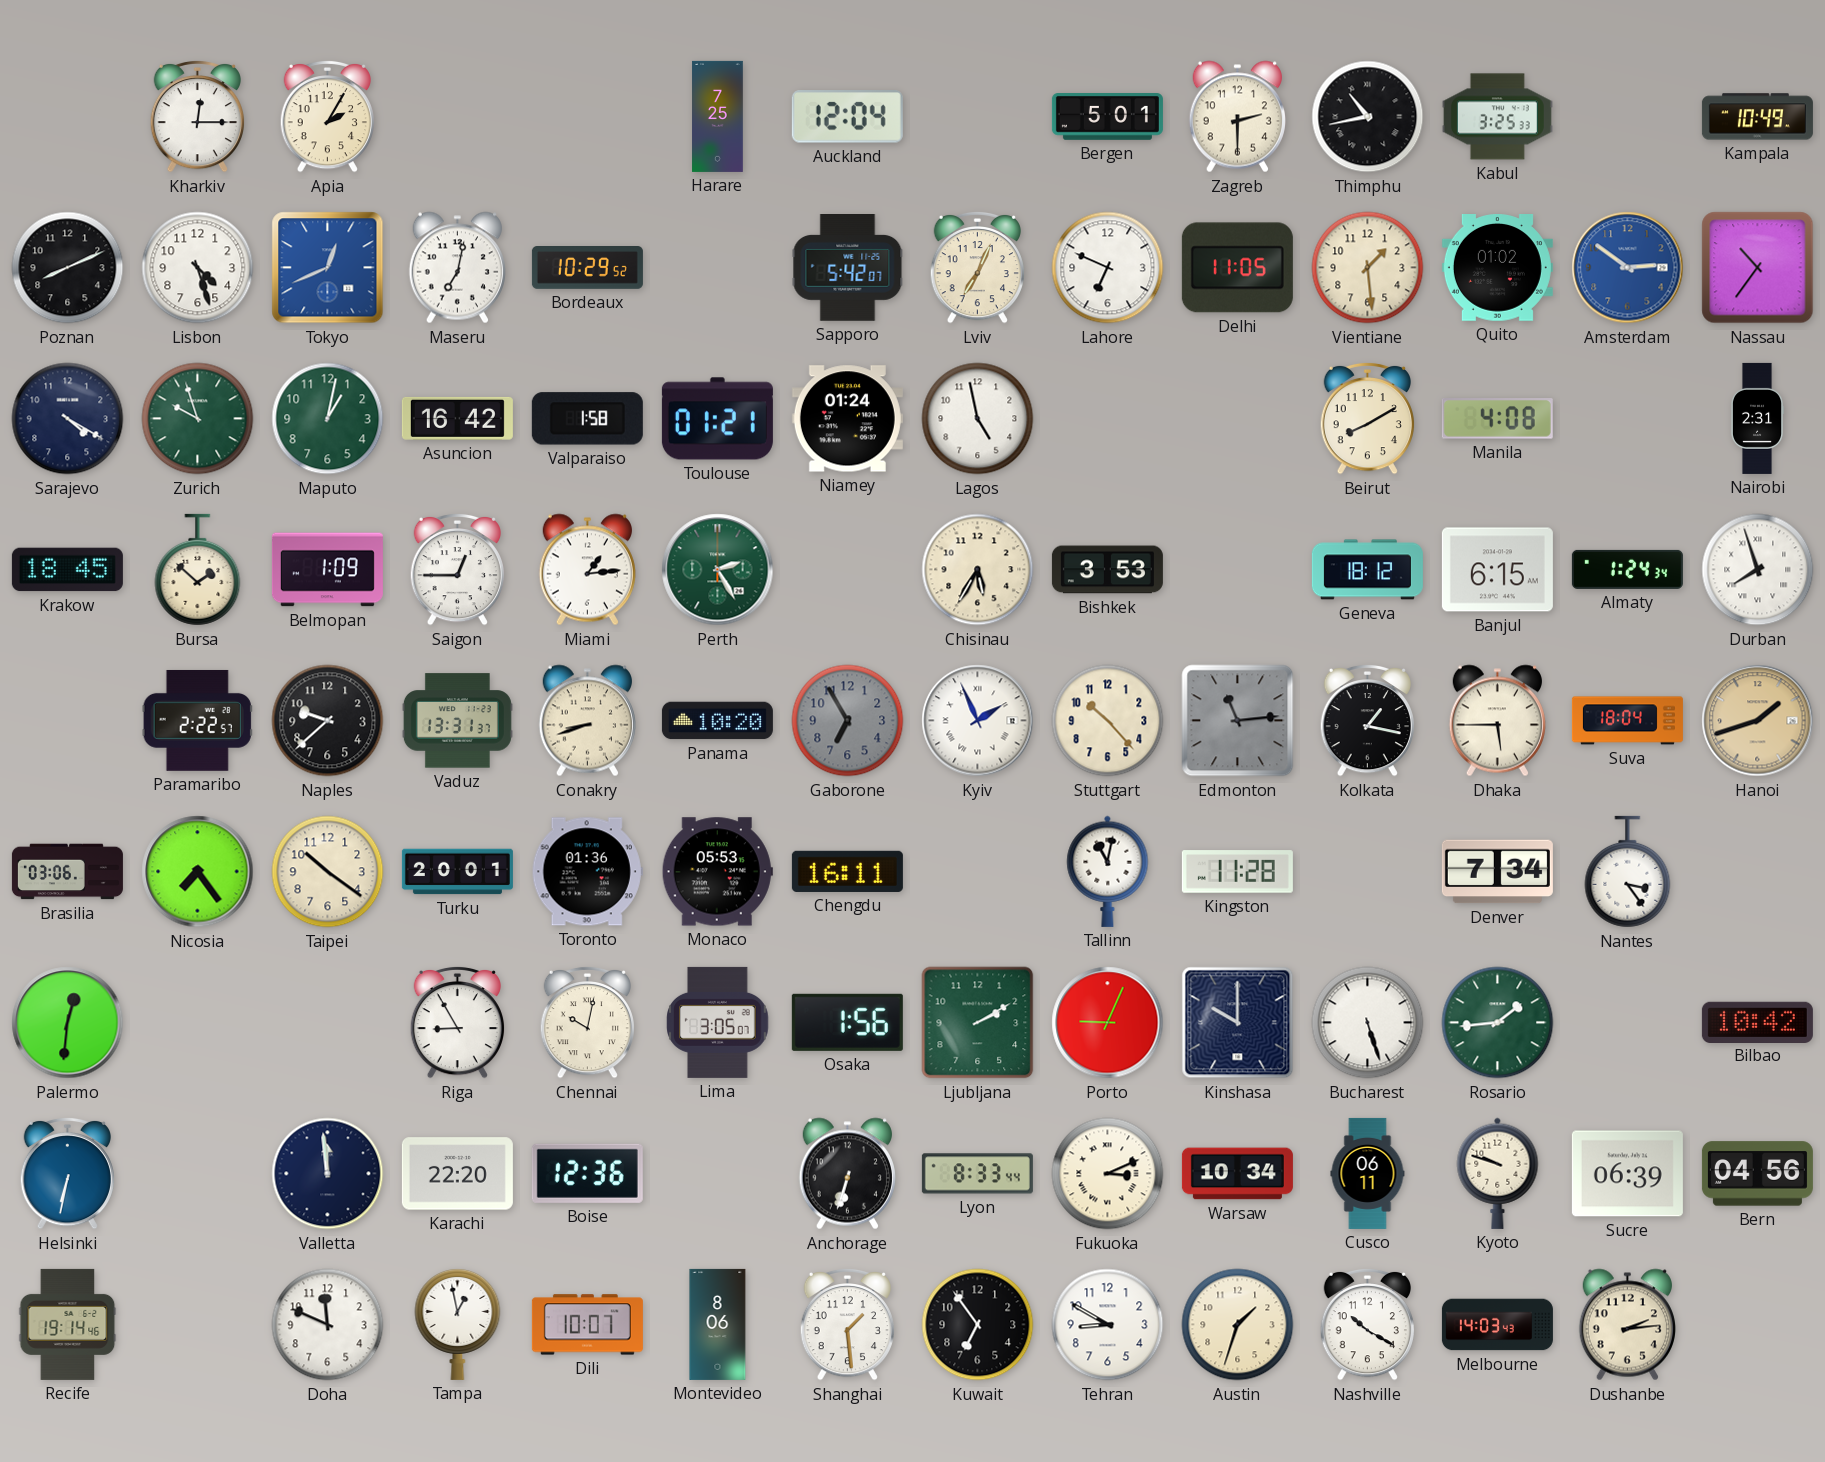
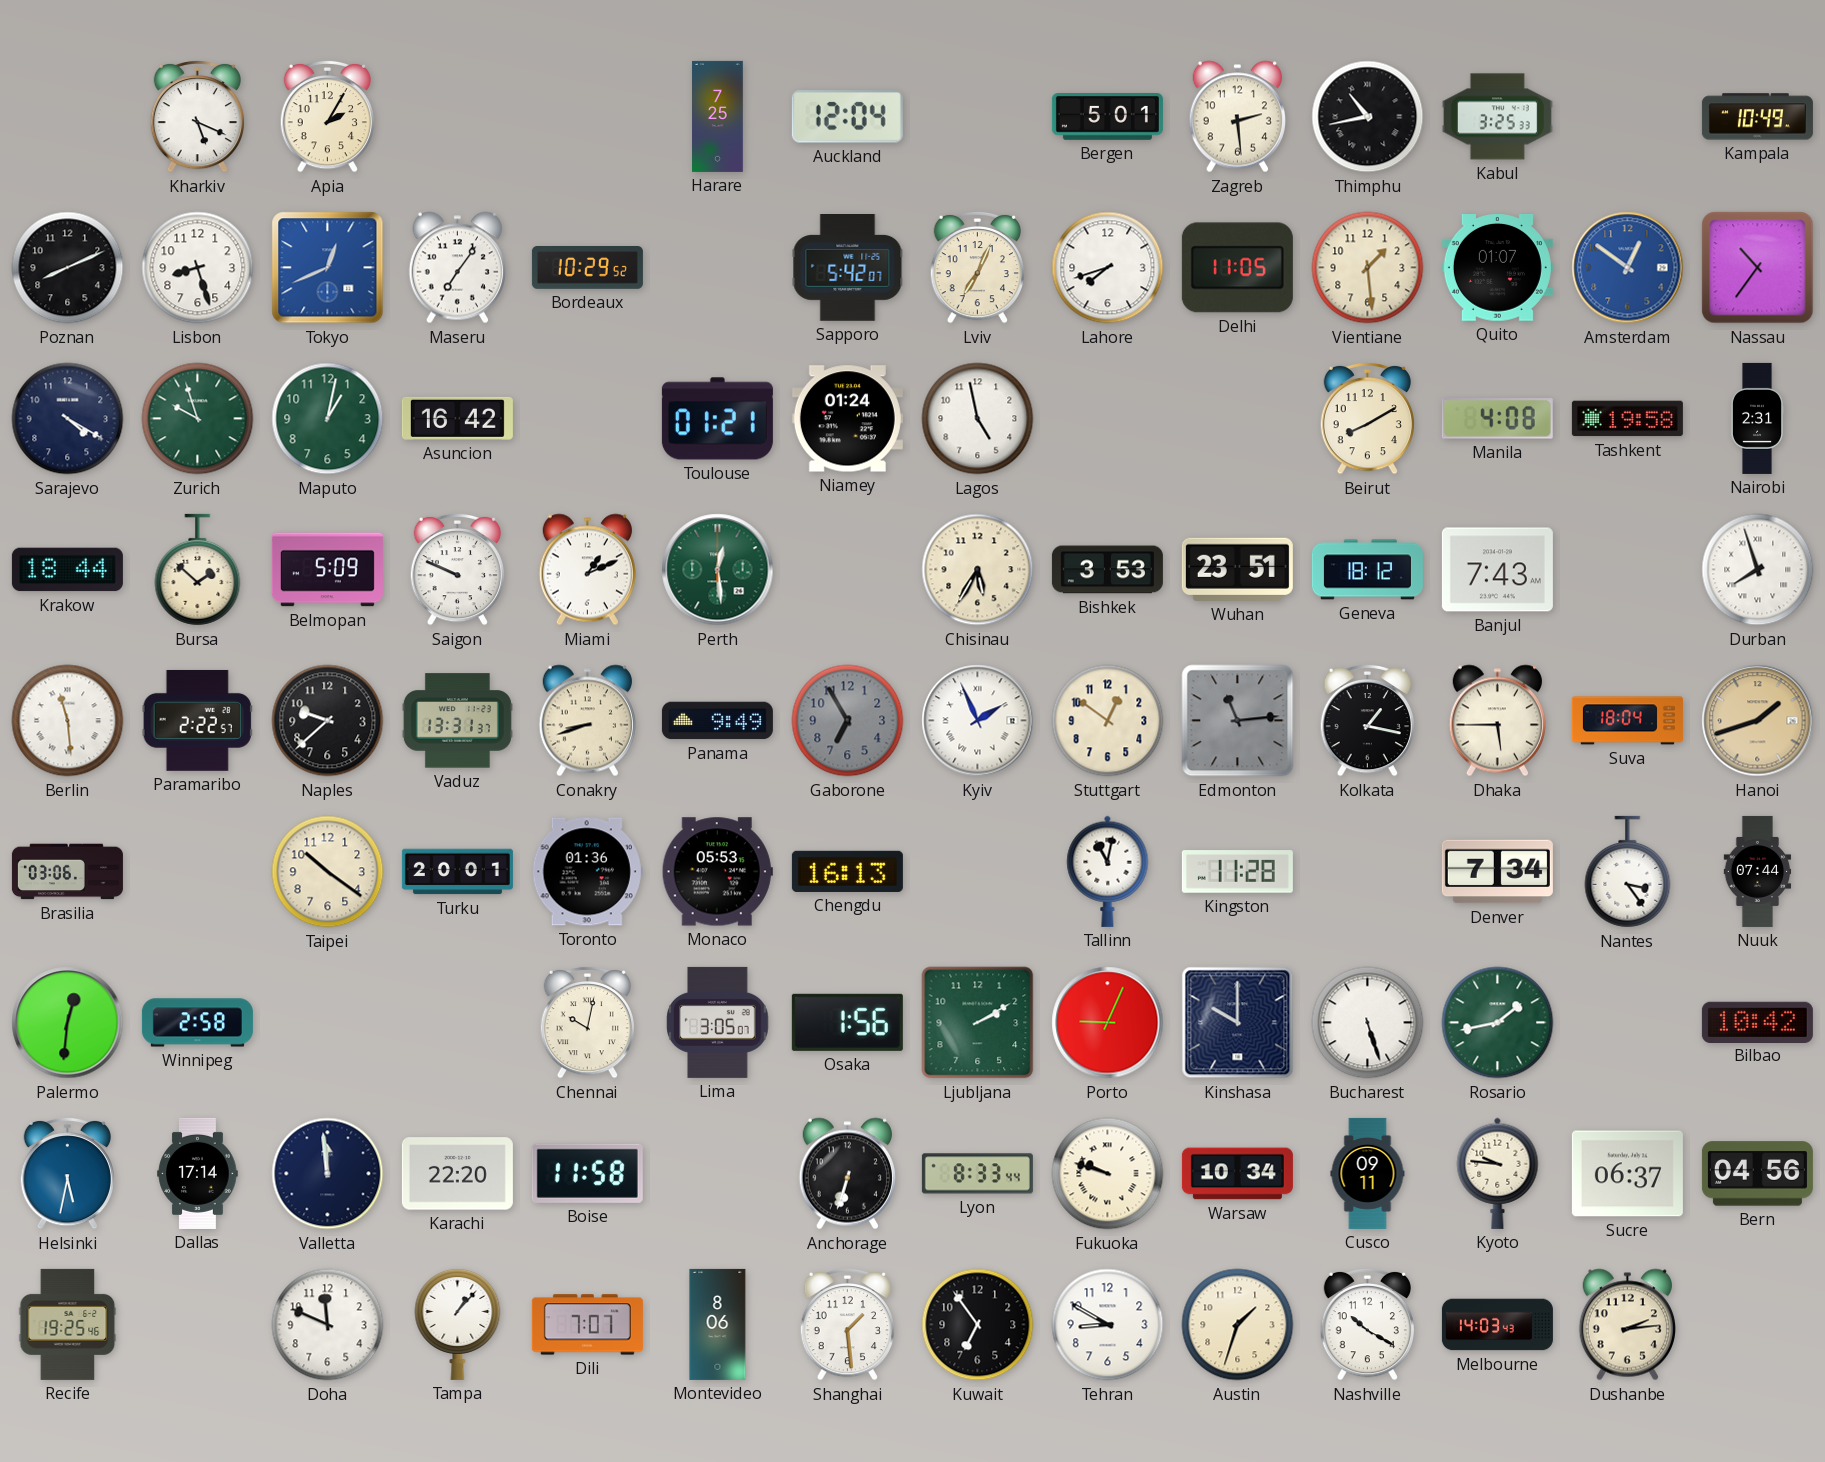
Kharkiv: 12:15 -> 5:19 (197, 116)
Zagreb: 2:30 -> 2:29 (1237, 117)
Lisbon: 4:27 -> 8:27 (198, 268)
Maseru: 7:02 -> 7:06 (457, 268)
Lahore: 6:49 -> 7:42 (1108, 268)
Quito: 01:02 -> 01:07 (1497, 268)
Amsterdam: 2:51 -> 12:51 (1628, 268)
Valparaiso: 1:58 -> none (587, 419)
Tashkent: none -> 19:58 (1627, 419)
Krakow: 18:45 -> 18:44 (67, 570)
Belmopan: 1:09 -> 5:09 (327, 570)
Saigon: 12:45 -> 9:49 (457, 569)
Miami: 1:14 -> 1:11 (587, 570)
Perth: 2:25 -> 12:29 (718, 570)
Wuhan: none -> 23:51 (1237, 569)
Banjul: 6:15 -> 7:43 (1497, 570)
Almaty: 1:24 -> none (1627, 569)
Berlin: none -> 11:29 (68, 721)
Panama: 10:20 -> 9:49 (717, 721)
Stuttgart: 10:23 -> 12:51 (1108, 721)
Nicosia: 7:24 -> none (198, 872)
Chengdu: 16:11 -> 16:13 (847, 871)
Nuuk: none -> 07:44 (1758, 871)
Winnipeg: none -> 2:58 (197, 1023)
Riga: 8:55 -> none (457, 1022)
Rosario: 1:44 -> 1:43 (1498, 1023)
Helsinki: 6:32 -> 5:32 (67, 1173)
Dallas: none -> 17:14 (198, 1173)
Boise: 12:36 -> 11:58 (587, 1173)
Fukuoka: 3:11 -> 9:48 (1108, 1174)
Cusco: 06:11 -> 09:11 (1368, 1173)
Kyoto: 9:48 -> 9:46 (1498, 1173)
Sucre: 06:39 -> 06:37 (1627, 1174)
Recife: 19:14 -> 19:25 (68, 1324)
Tampa: 12:58 -> 1:07 (458, 1324)
Dili: 10:07 -> 7:07 (587, 1325)
